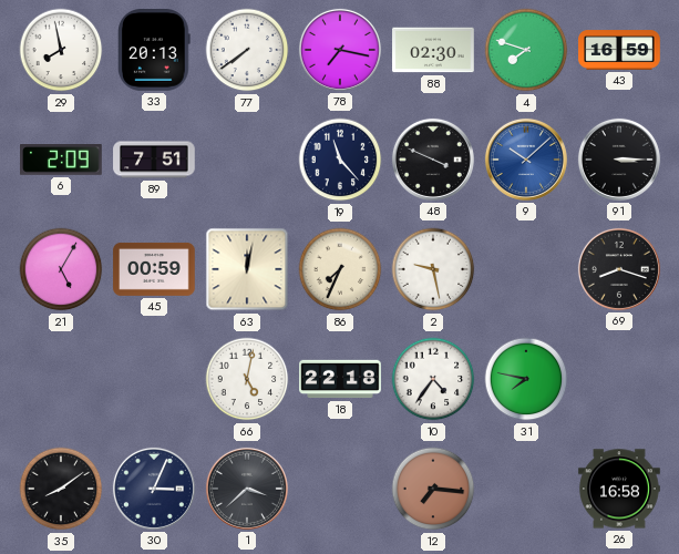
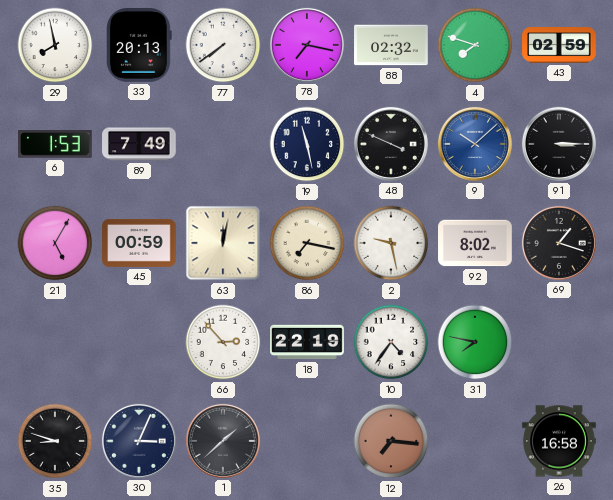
88: 02:30 -> 02:32 (391, 45)
43: 16:59 -> 02:59 (559, 45)
6: 2:09 -> 1:53 (56, 145)
89: 7:51 -> 7:49 (139, 144)
19: 11:23 -> 11:28 (307, 144)
86: 7:34 -> 7:17 (307, 243)
92: none -> 8:02 (475, 243)
69: 8:18 -> 1:18 (559, 243)
66: 5:02 -> 2:53 (223, 342)
18: 22:18 -> 22:19 (307, 342)
35: 8:09 -> 8:48 (55, 441)
1: 3:38 -> 1:38 (223, 441)
